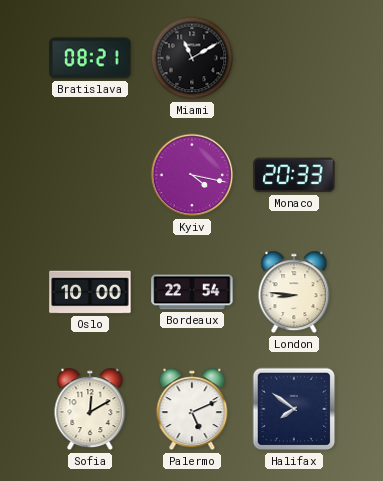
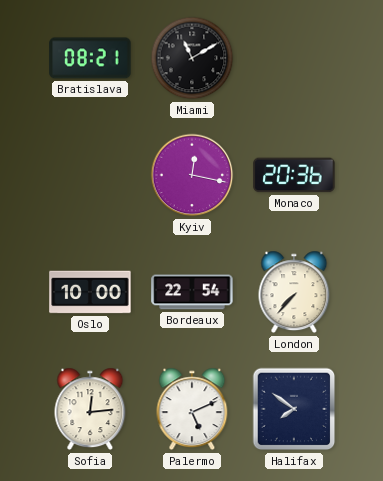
Kyiv: 4:17 -> 12:17 (192, 175)
Monaco: 20:33 -> 20:36 (294, 175)
London: 8:46 -> 7:37 (294, 292)
Sofia: 12:10 -> 12:14 (90, 409)
